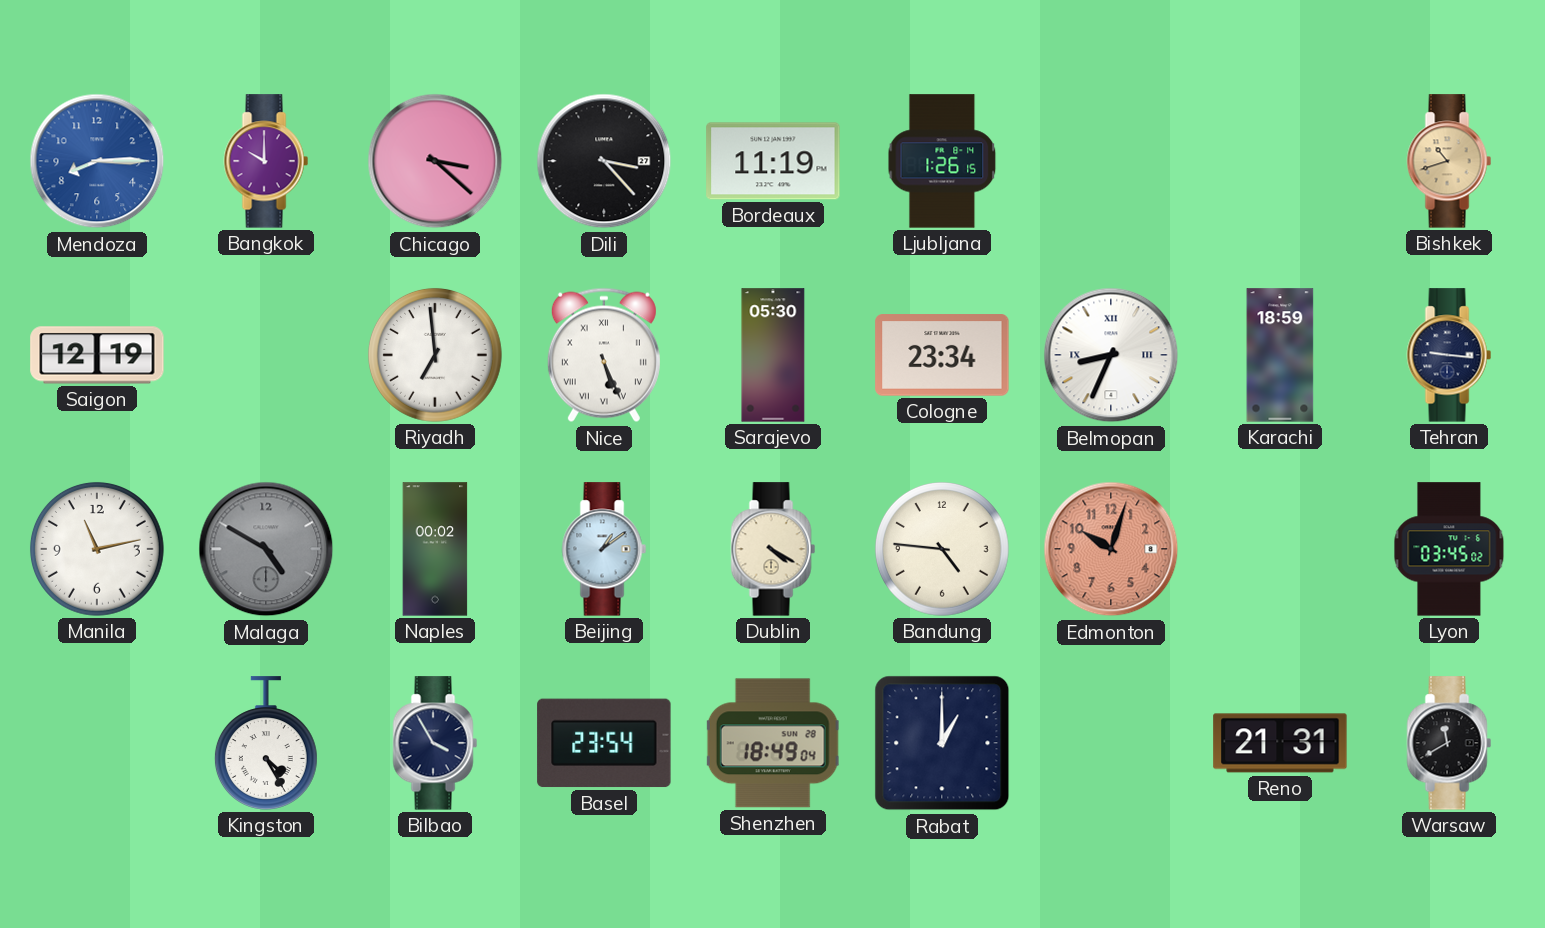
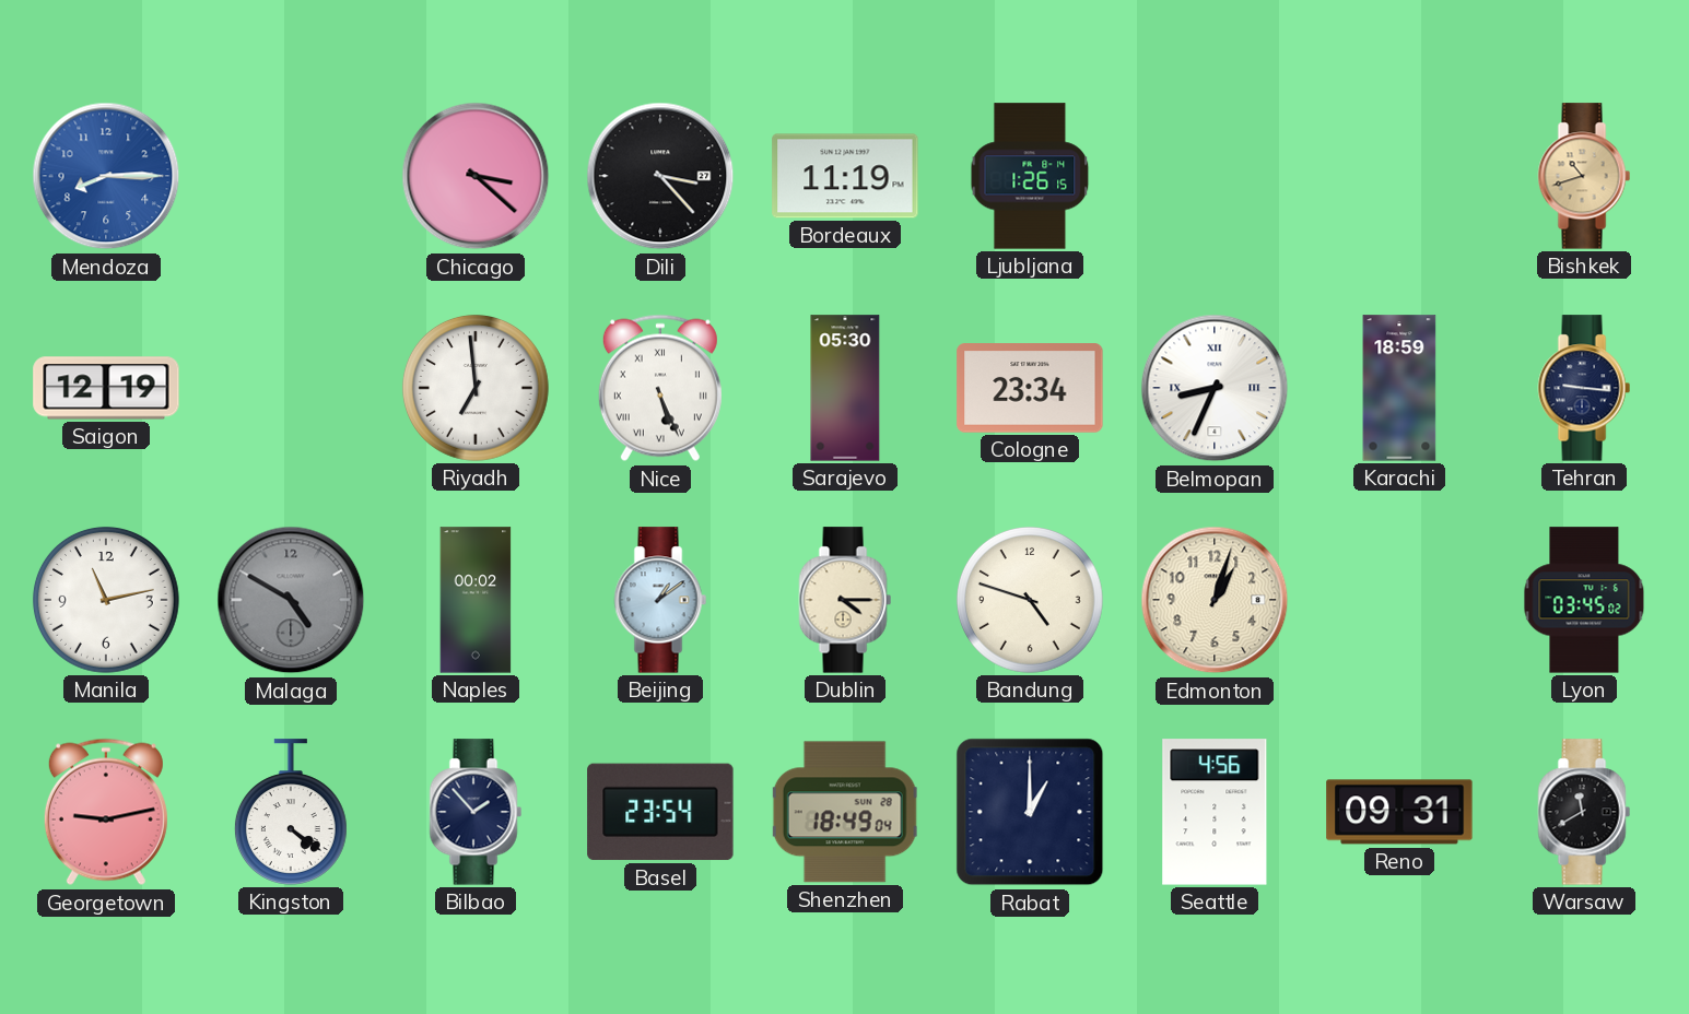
Bangkok: 10:00 -> none (266, 161)
Dublin: 4:20 -> 4:15 (845, 600)
Bandung: 4:46 -> 4:48 (1030, 600)
Edmonton: 10:03 -> 1:03 (1215, 600)
Edmonton dial: salmon -> cream (1215, 600)
Georgetown: none -> 9:13 (106, 812)
Kingston: 4:25 -> 4:21 (291, 812)
Bilbao: 3:55 -> 1:53 (476, 812)
Seattle: none -> 4:56 (1215, 812)
Reno: 21:31 -> 09:31 (1399, 812)
